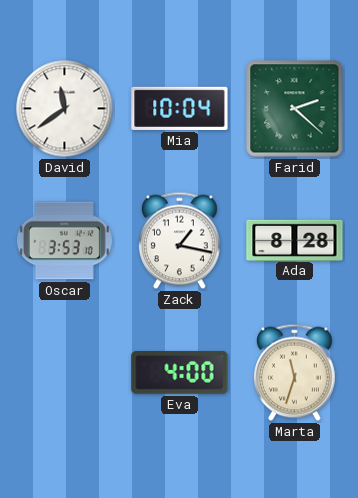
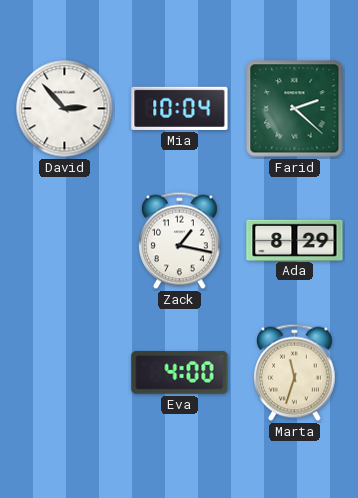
David: 11:39 -> 2:53 (65, 109)
Oscar: 3:53 -> none (64, 241)
Ada: 8:28 -> 8:29 (295, 240)
